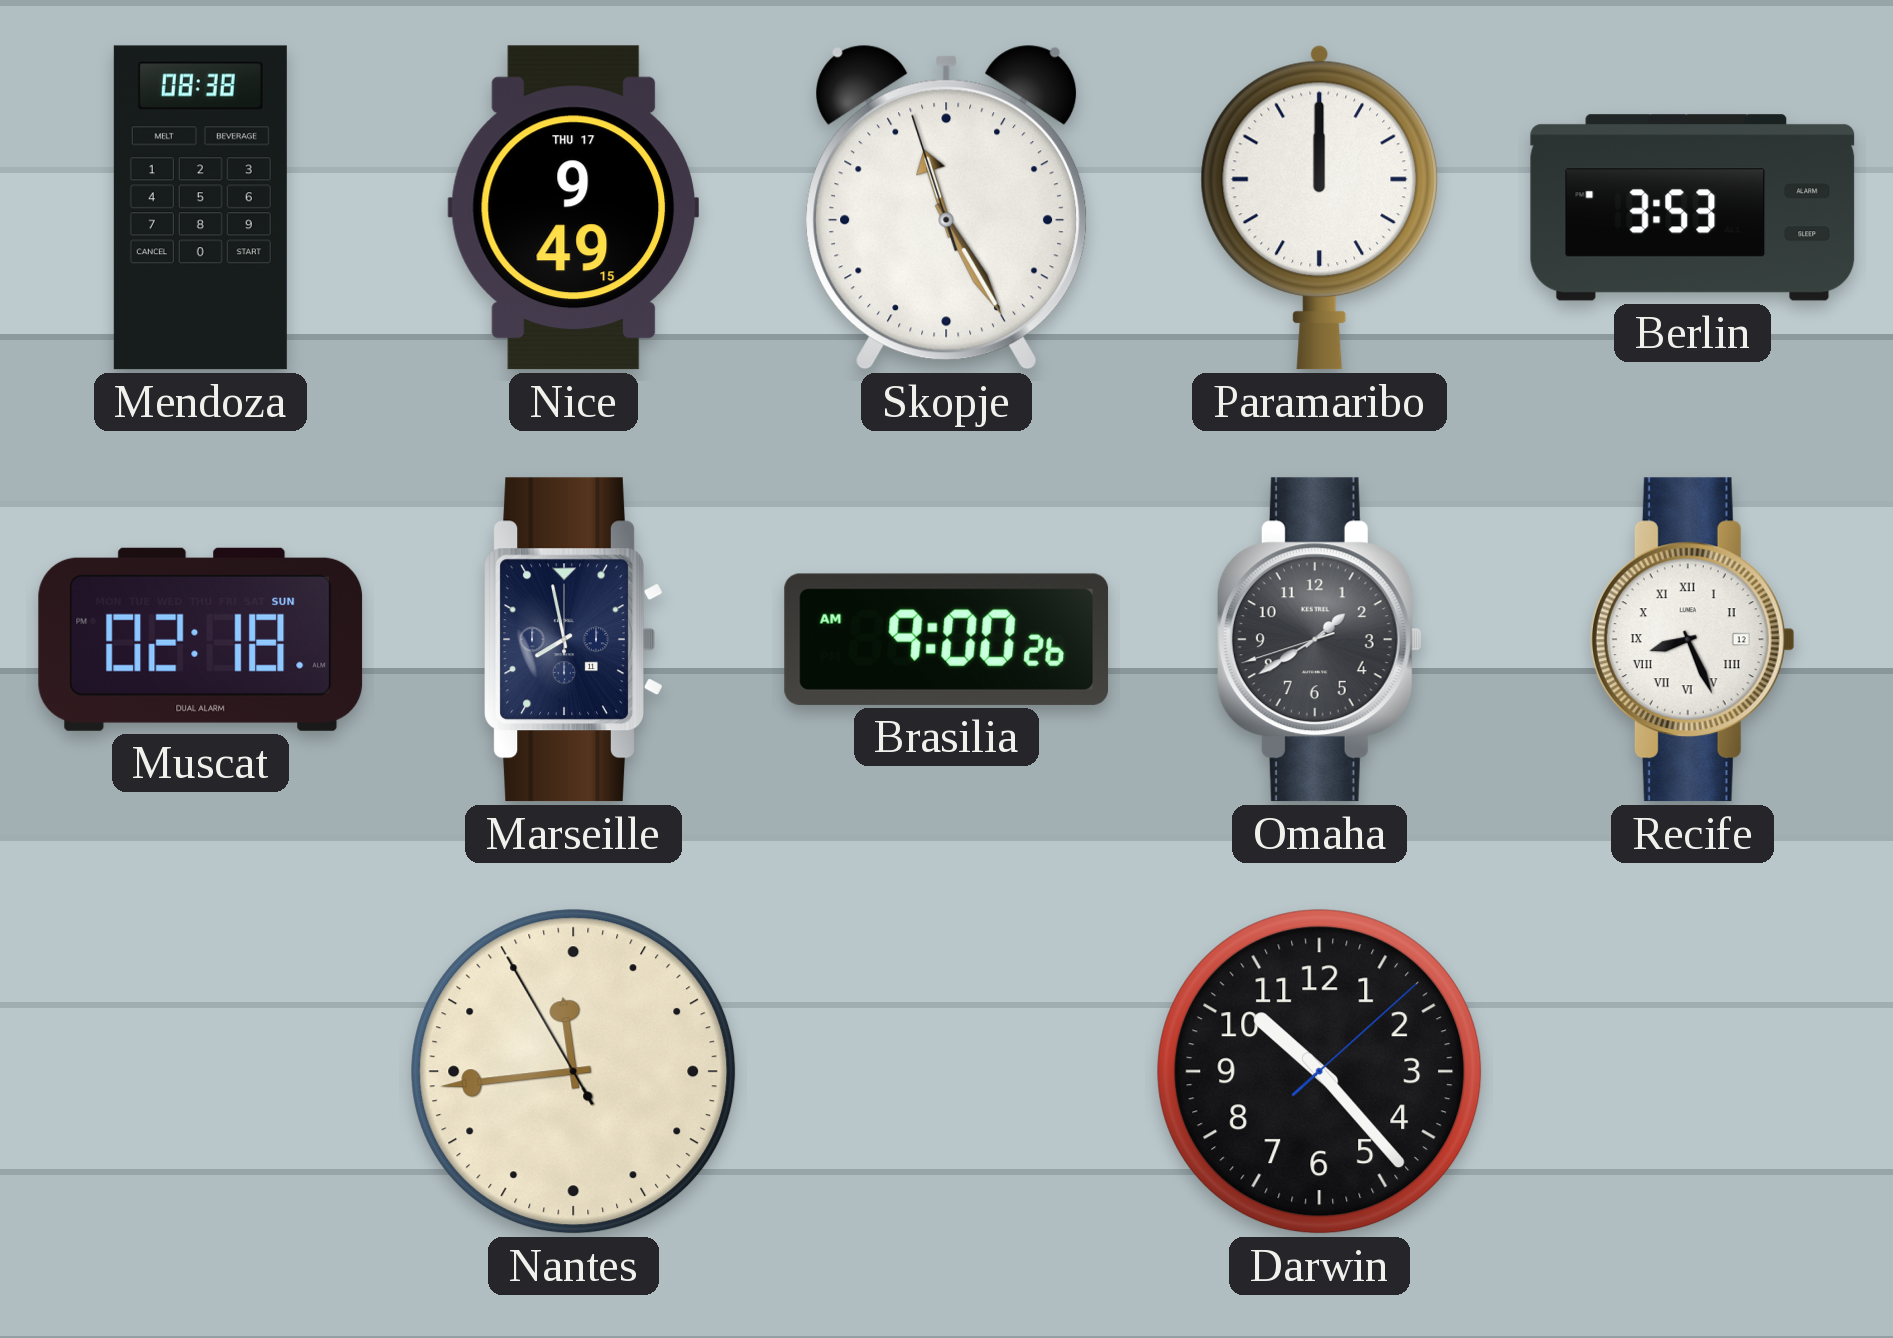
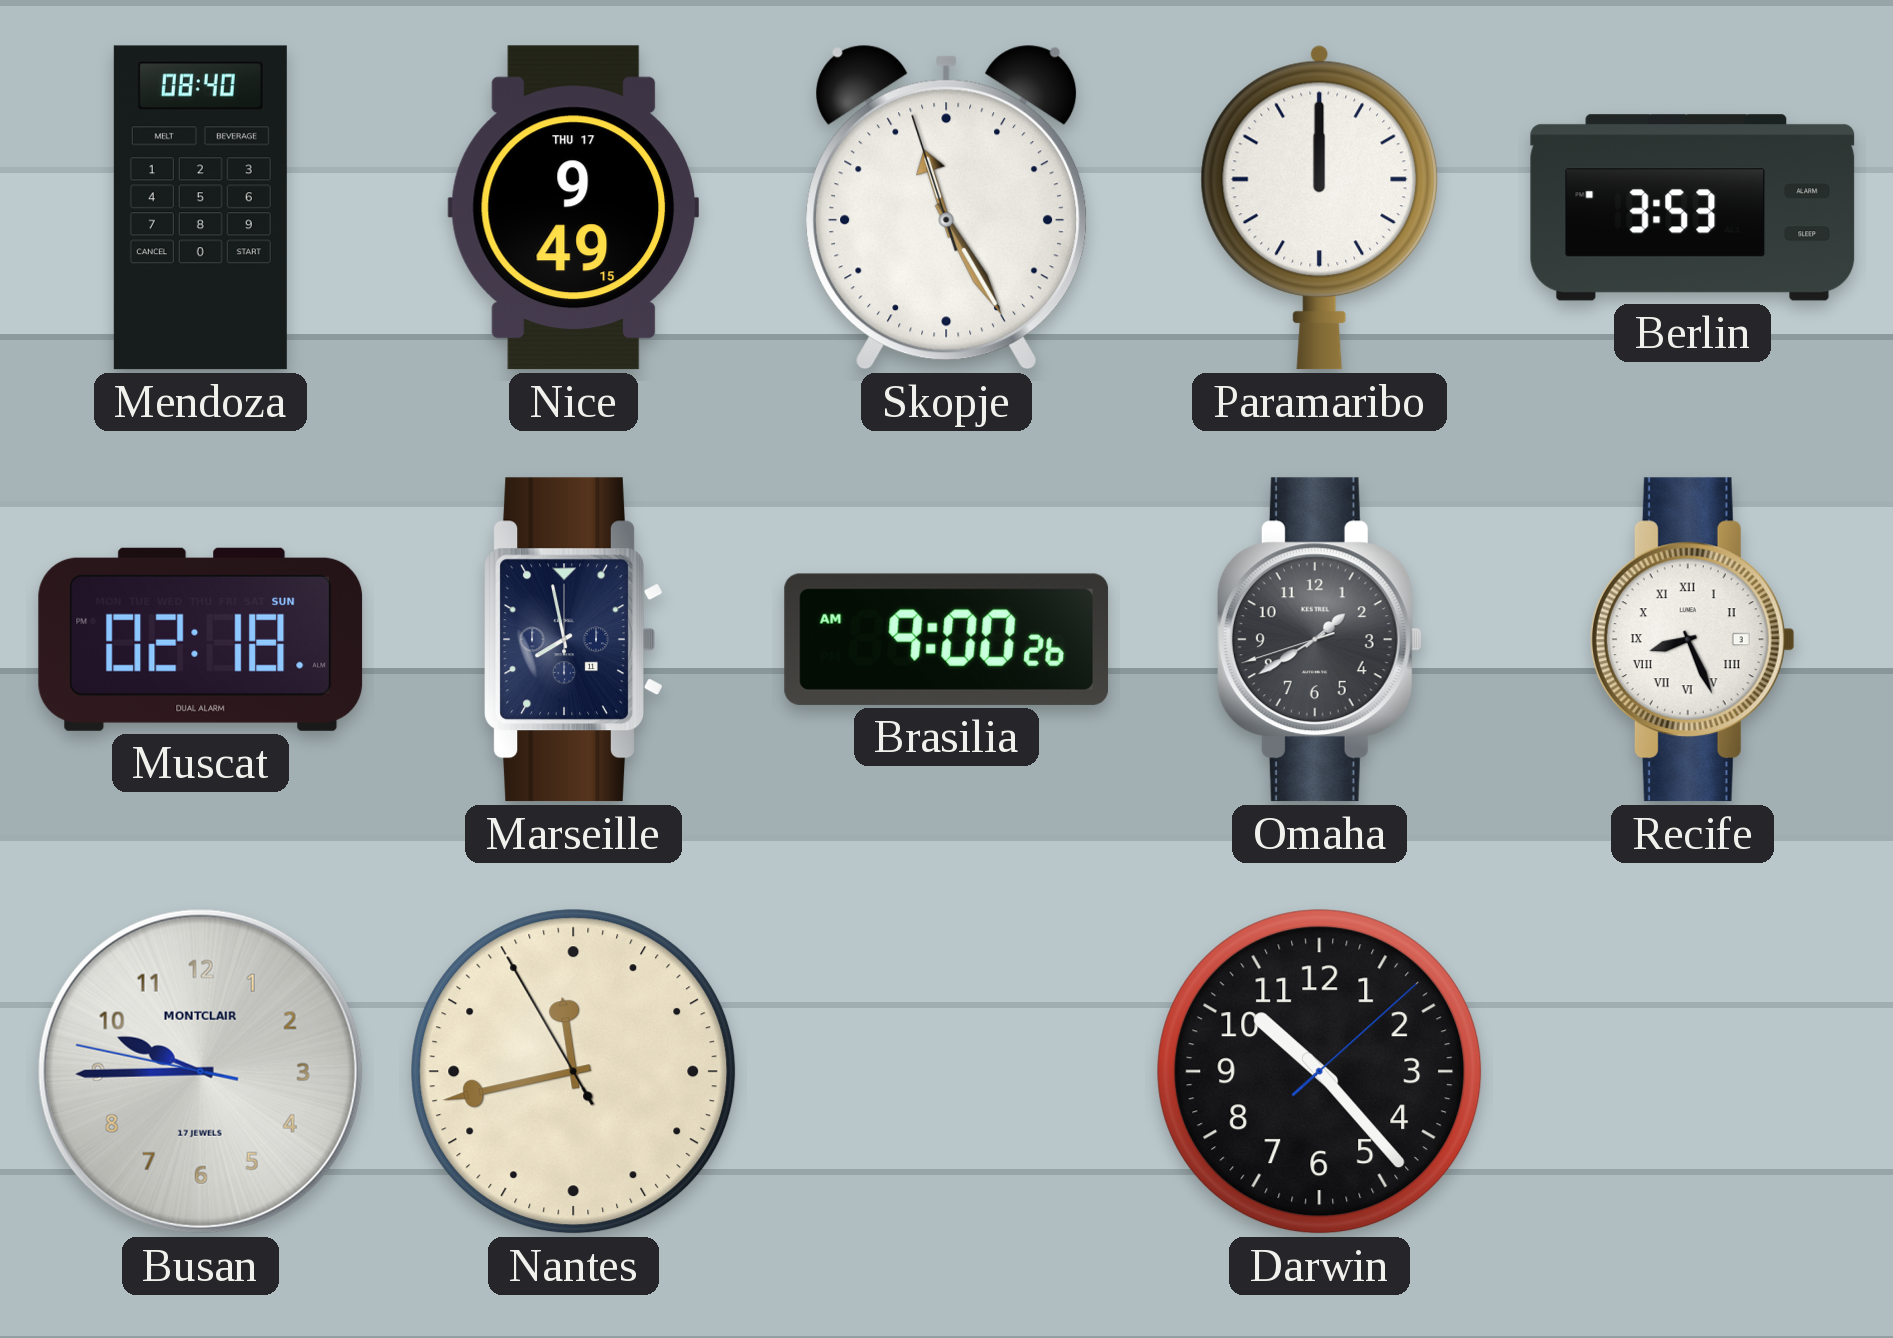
Mendoza: 08:38 -> 08:40 (200, 208)
Recife date: 12 -> 3 (1692, 640)
Busan: none -> 9:44 (200, 1071)
Nantes: 11:43 -> 11:42 (574, 1072)
